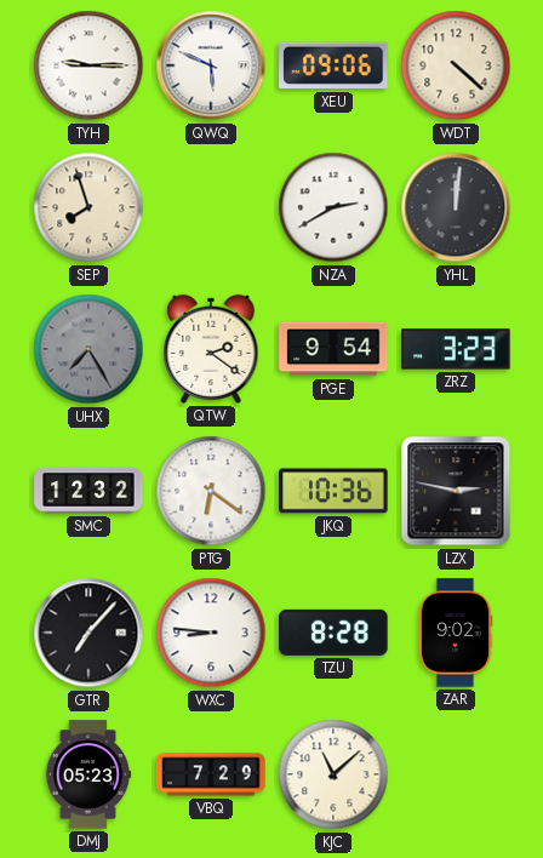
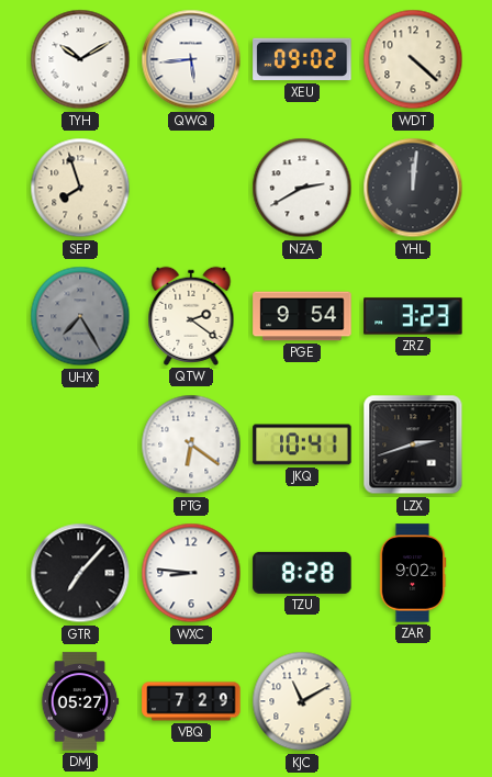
TYH: 9:15 -> 10:10 (80, 59)
QWQ: 5:49 -> 5:44 (191, 59)
XEU: 09:06 -> 09:02 (302, 59)
SMC: 12:32 -> none (88, 491)
JKQ: 10:36 -> 10:41 (302, 444)
LZX: 2:47 -> 2:42 (413, 444)
DMJ: 05:23 -> 05:27 (80, 701)
KJC: 11:08 -> 11:10 (302, 701)
